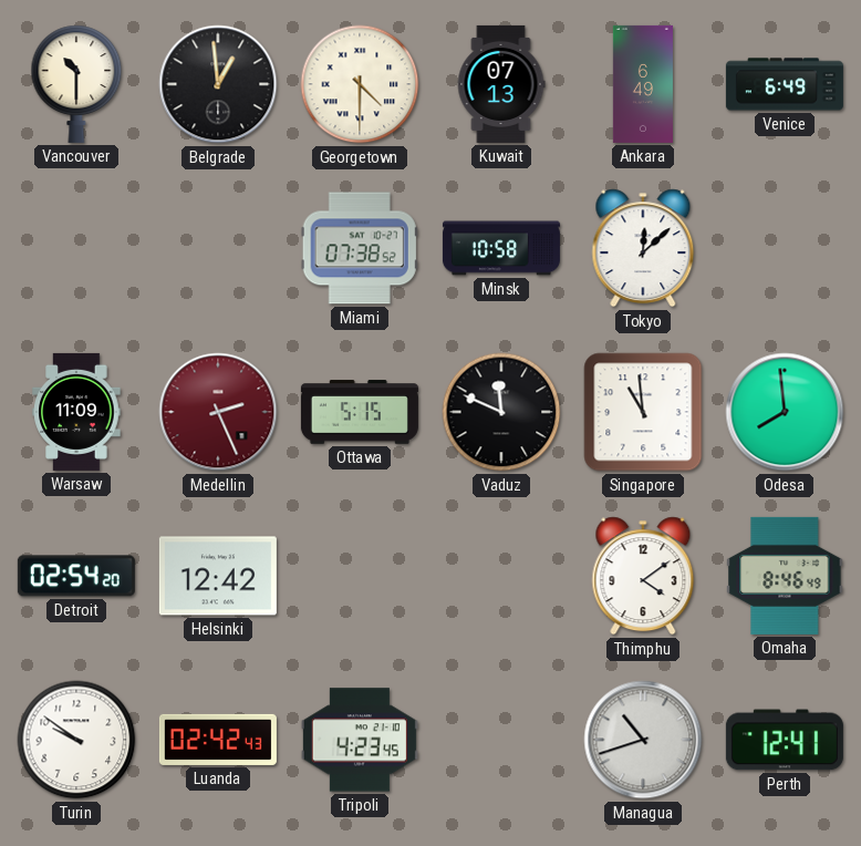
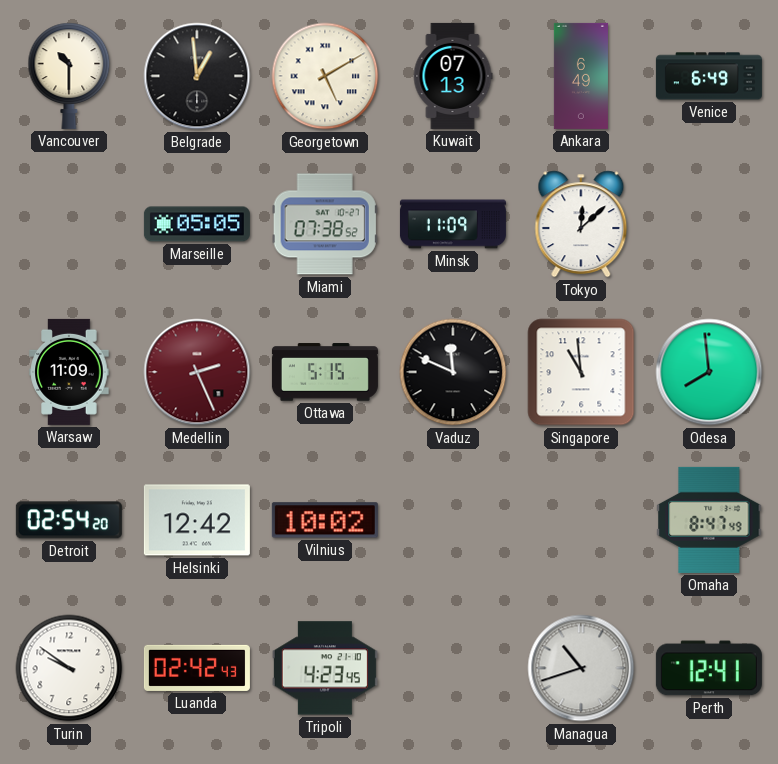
Georgetown: 4:30 -> 5:10 (325, 76)
Marseille: none -> 05:05 (197, 224)
Minsk: 10:58 -> 11:09 (453, 224)
Vilnius: none -> 10:02 (325, 520)
Thimphu: 4:09 -> none (643, 576)
Omaha: 8:46 -> 8:47 (709, 520)
